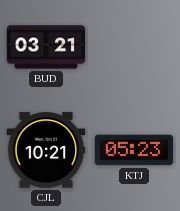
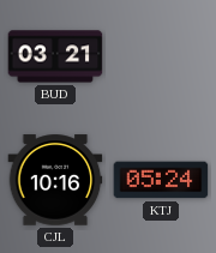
CJL: 10:21 -> 10:16 (55, 180)
KTJ: 05:23 -> 05:24 (161, 180)
